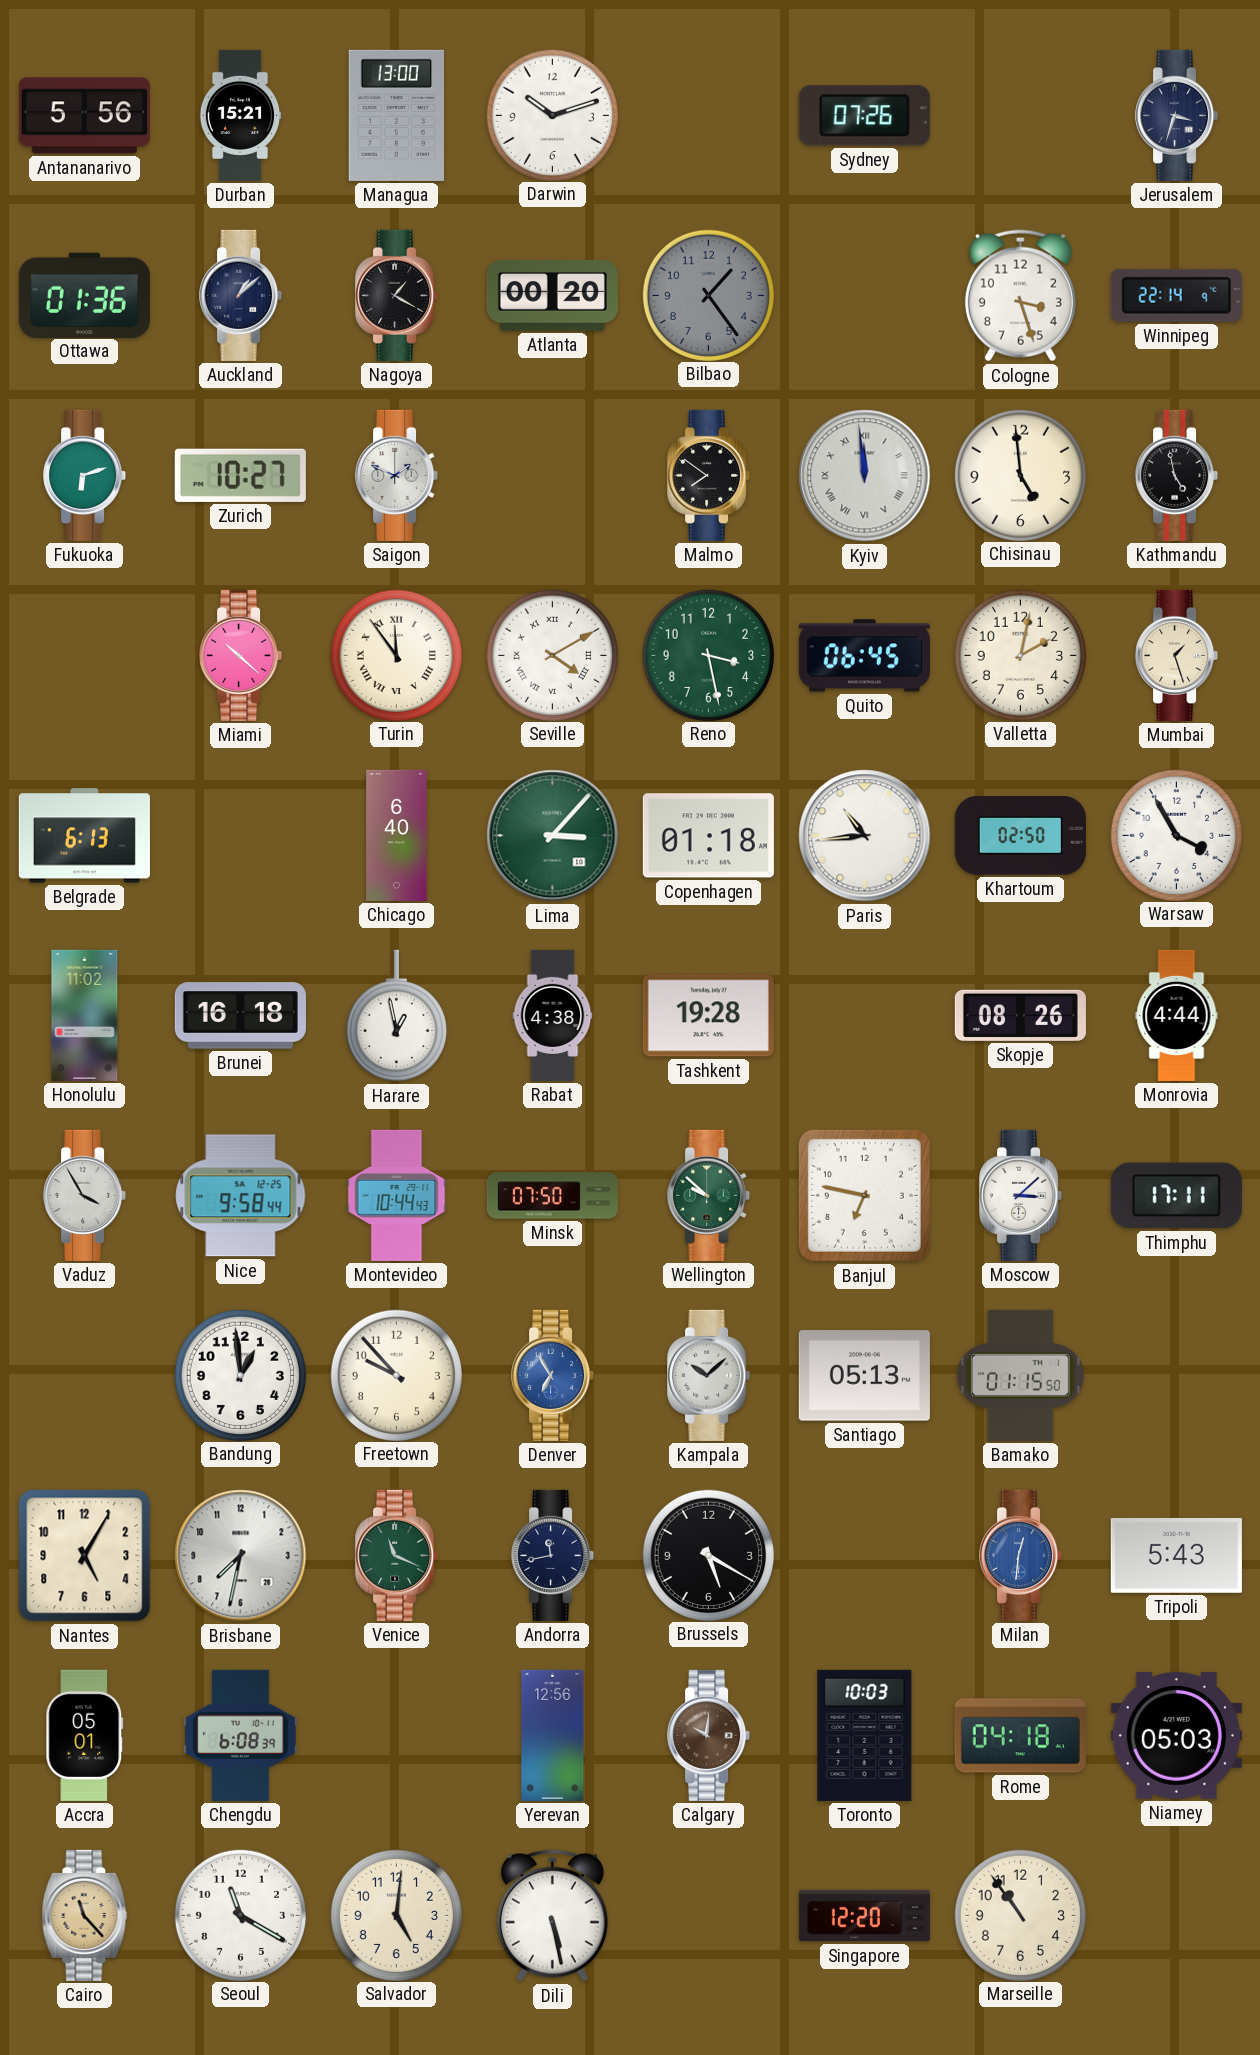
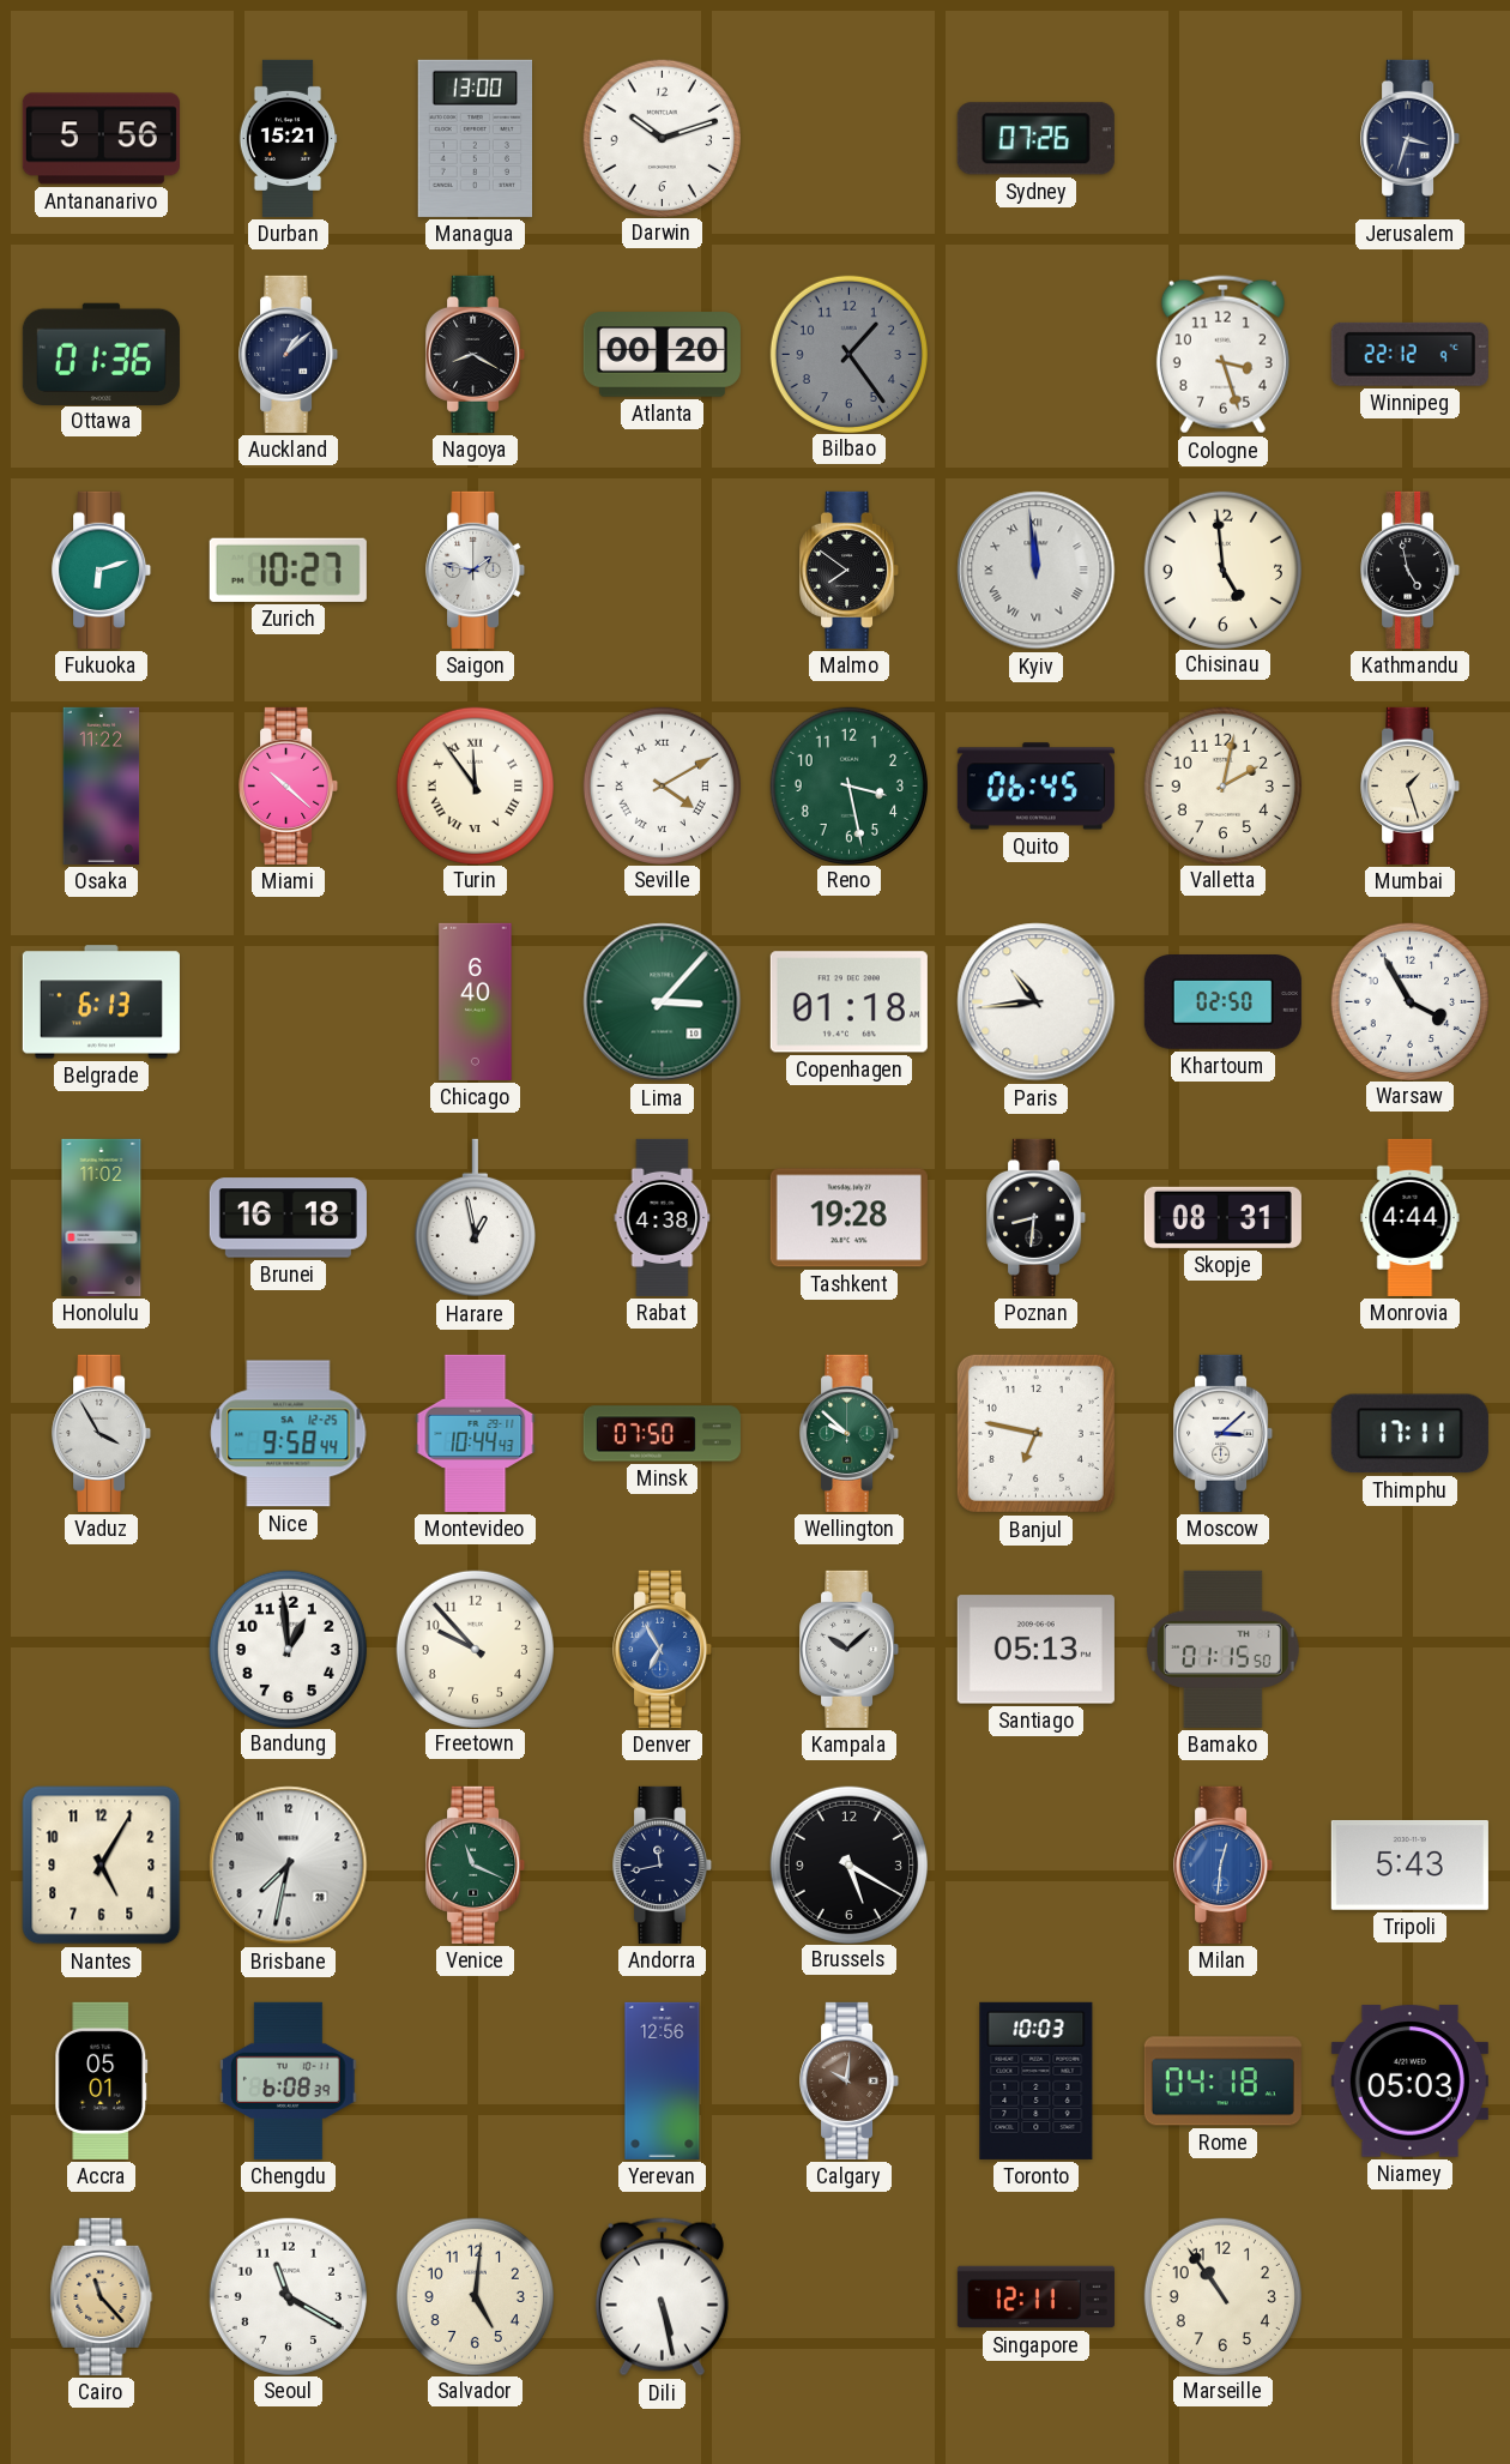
Nagoya: 1:20 -> 8:20 (476, 354)
Winnipeg: 22:14 -> 22:12 (1409, 354)
Saigon: 1:49 -> 1:47 (476, 570)
Osaka: none -> 11:22 (102, 785)
Poznan: none -> 8:31 (1037, 1217)
Skopje: 08:26 -> 08:31 (1222, 1217)
Singapore: 12:20 -> 12:11 (1035, 2297)
